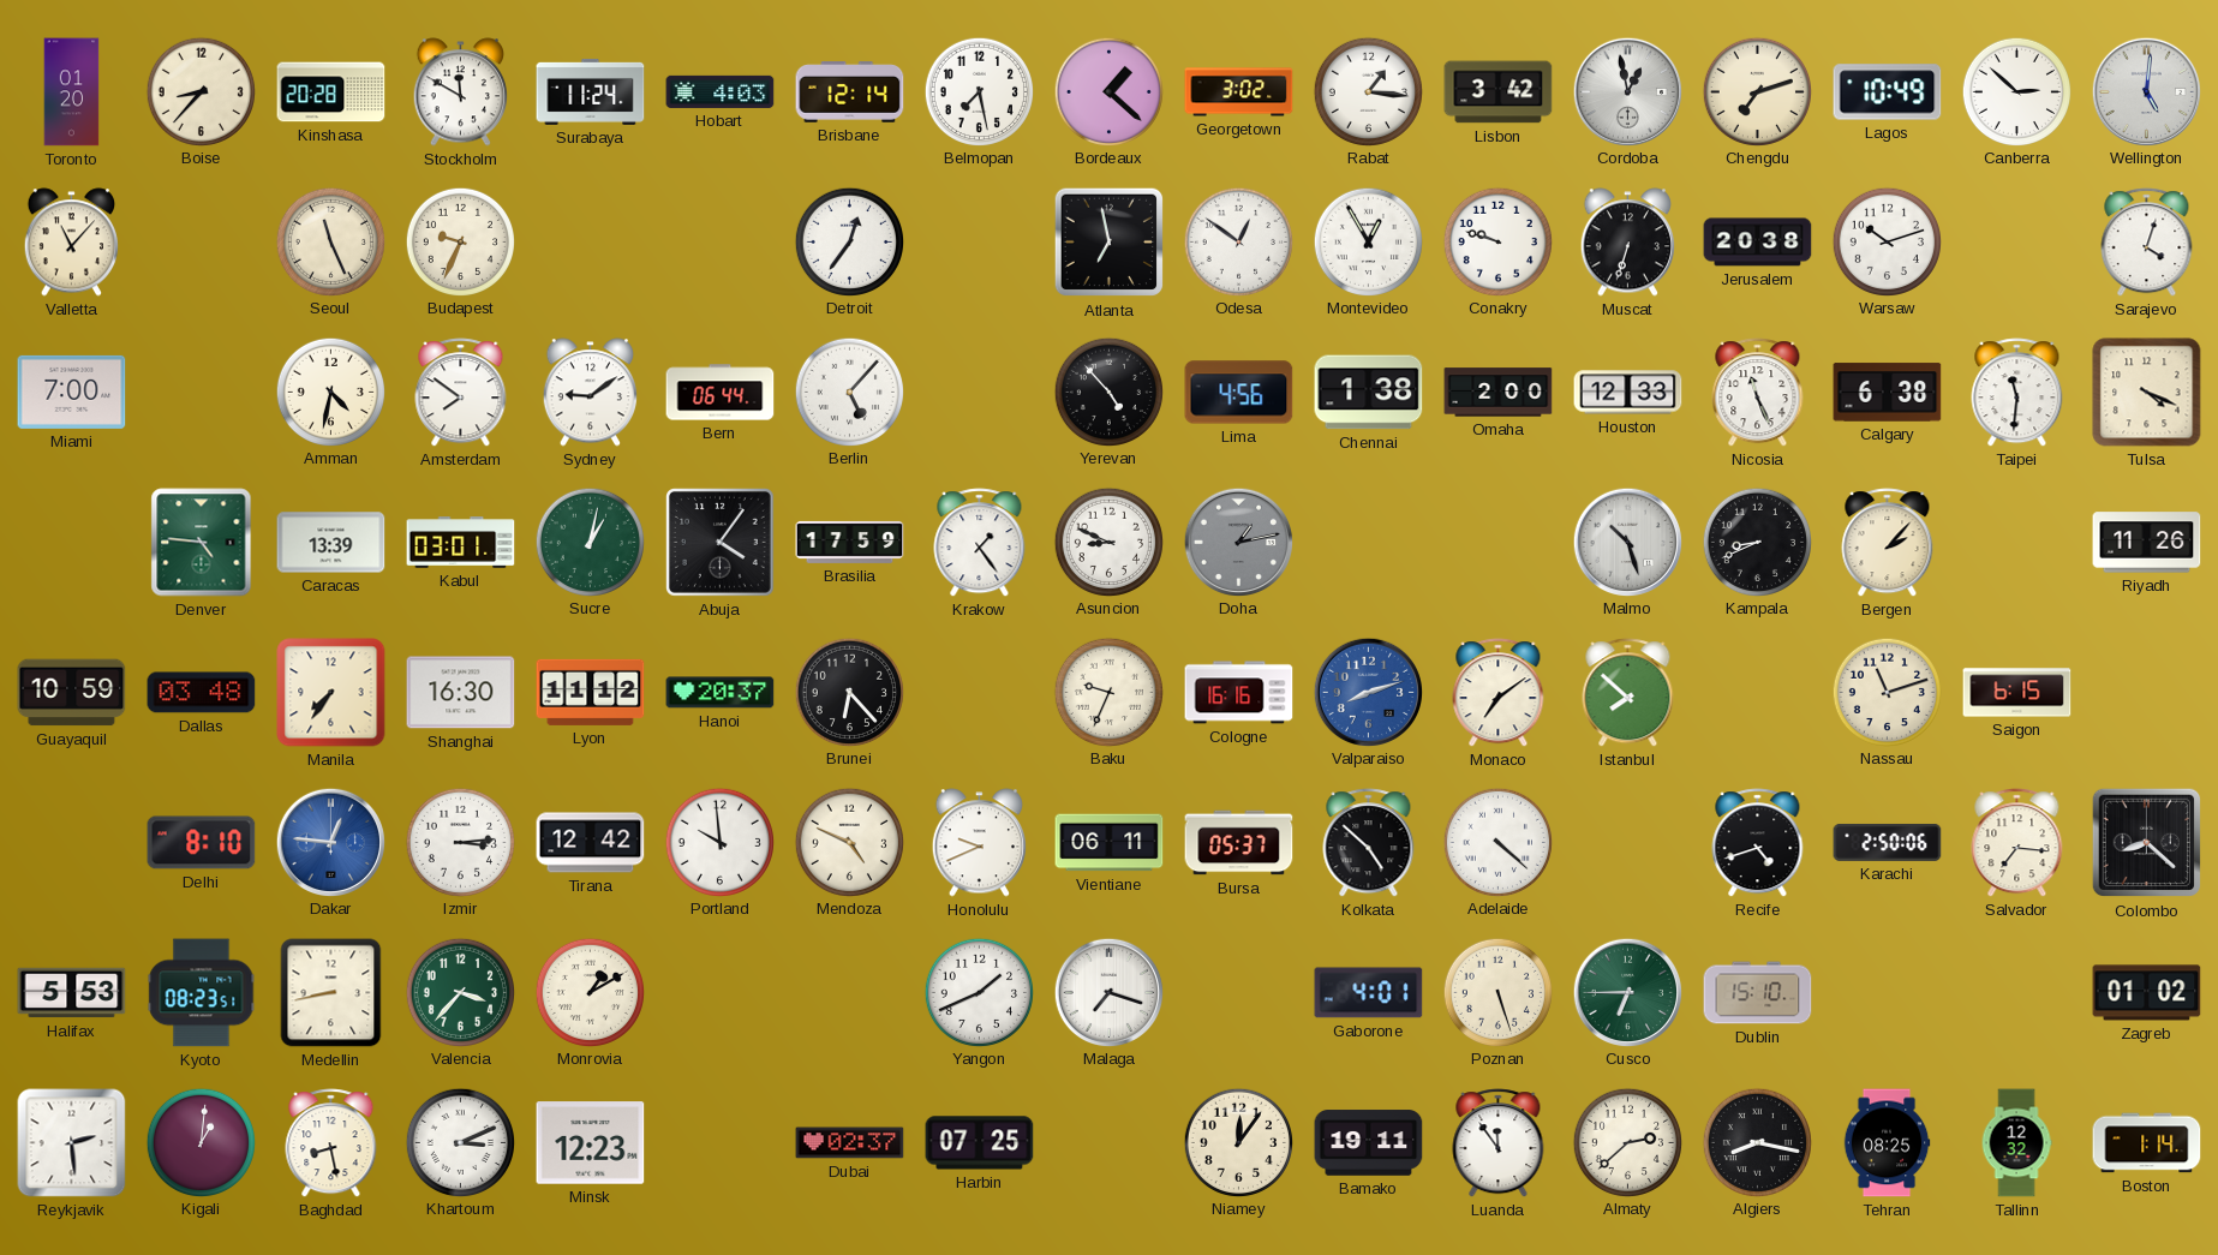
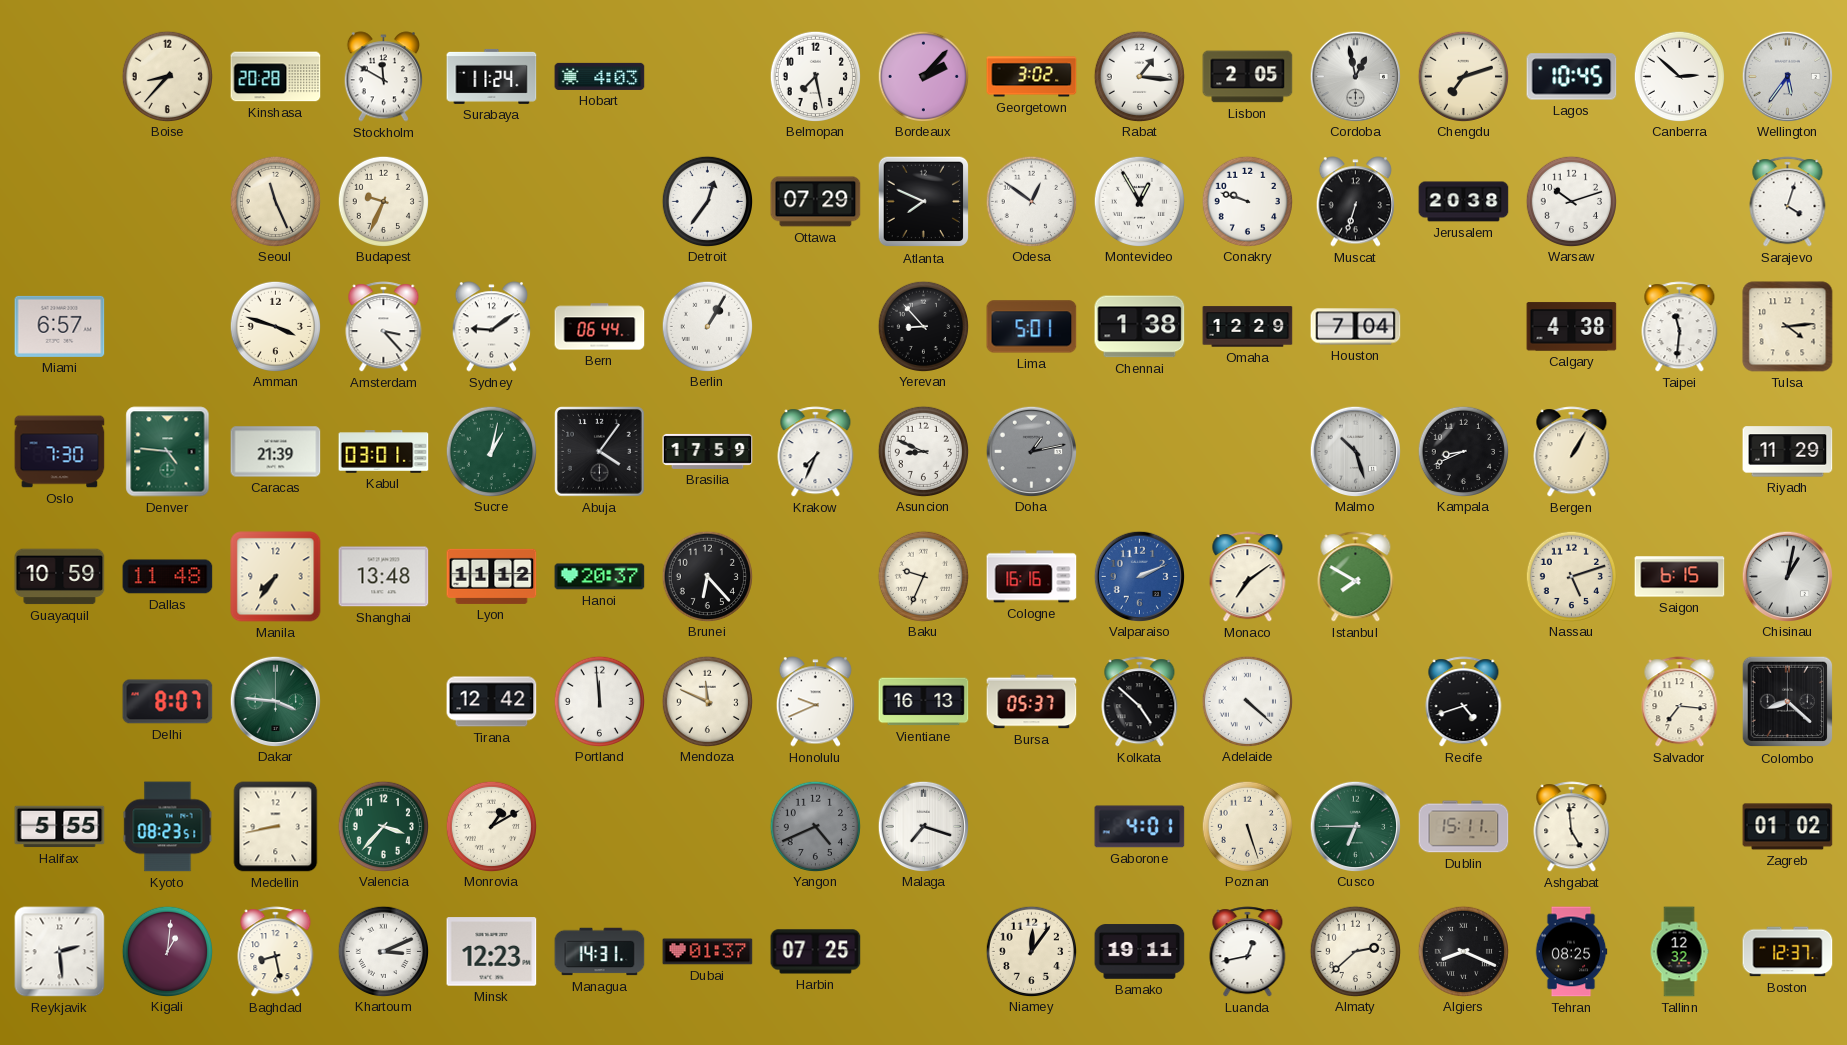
Toronto: 01:20 -> none (72, 92)
Brisbane: 12:14 -> none (850, 92)
Bordeaux: 1:22 -> 2:07 (923, 76)
Lisbon: 3:42 -> 2:05 (1248, 77)
Lagos: 10:49 -> 10:45 (1572, 77)
Wellington: 5:01 -> 5:36 (1787, 76)
Valletta: 11:07 -> none (71, 243)
Ottawa: none -> 07:29 (816, 202)
Atlanta: 6:58 -> 7:49 (924, 202)
Miami: 7:00 -> 6:57 (60, 326)
Amman: 4:32 -> 3:48 (275, 326)
Amsterdam: 7:51 -> 3:23 (384, 327)
Berlin: 5:07 -> 1:05 (707, 326)
Yerevan: 4:53 -> 8:53 (923, 326)
Lima: 4:56 -> 5:01 (1032, 327)
Omaha: 2:00 -> 12:29 (1248, 327)
Houston: 12:33 -> 7:04 (1356, 327)
Nicosia: 11:26 -> none (1758, 393)
Calgary: 6:38 -> 4:38 (1572, 327)
Tulsa: 4:19 -> 4:14 (1788, 327)
Oslo: none -> 7:30 (60, 452)
Caracas: 13:39 -> 21:39 (276, 452)
Krakow: 1:24 -> 7:34 (816, 452)
Bergen: 2:07 -> 1:05 (1572, 452)
Riyadh: 11:26 -> 11:29 (1788, 452)
Dallas: 03:48 -> 11:48 (168, 577)
Shanghai: 16:30 -> 13:48 (384, 577)
Valparaiso: 8:12 -> 2:11 (1139, 576)
Istanbul: 7:52 -> 7:50 (1356, 577)
Nassau: 11:12 -> 5:12 (1571, 576)
Chisinau: none -> 1:02 (1787, 576)
Delhi: 8:10 -> 8:07 (168, 702)
Dakar: 12:46 -> 3:46 (275, 701)
Dakar dial: blue -> green (275, 701)
Izmir: 3:14 -> none (460, 842)
Portland: 9:59 -> 11:59 (599, 701)
Mendoza: 4:49 -> 11:49 (707, 701)
Vientiane: 06:11 -> 16:13 (924, 702)
Karachi: 2:50 -> none (1888, 843)
Halifax: 5:53 -> 5:55 (60, 827)
Yangon: 1:41 -> 4:41 (815, 826)
Yangon dial: white -> grey (815, 826)
Dublin: 15:10 -> 15:11 (1464, 827)
Ashgabat: none -> 4:59 (1572, 827)
Managua: none -> 14:31 (600, 952)
Dubai: 02:37 -> 01:37 (708, 952)
Luanda: 11:54 -> 12:43 (1248, 952)
Algiers: 8:17 -> 8:19 (1463, 951)
Boston: 1:14 -> 12:37 (1788, 952)
